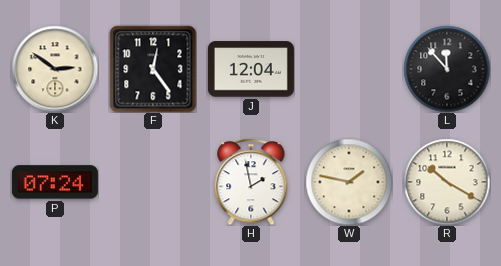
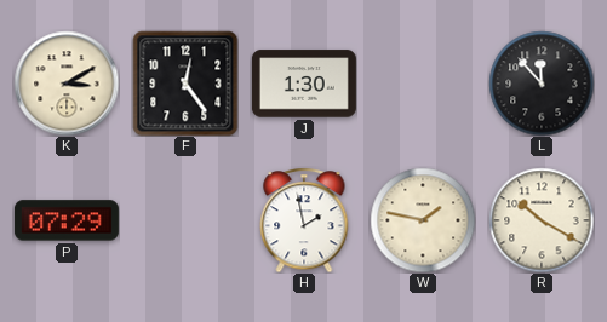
K: 2:51 -> 3:10 (67, 84)
J: 12:04 -> 1:30 (304, 84)
P: 07:24 -> 07:29 (67, 220)
